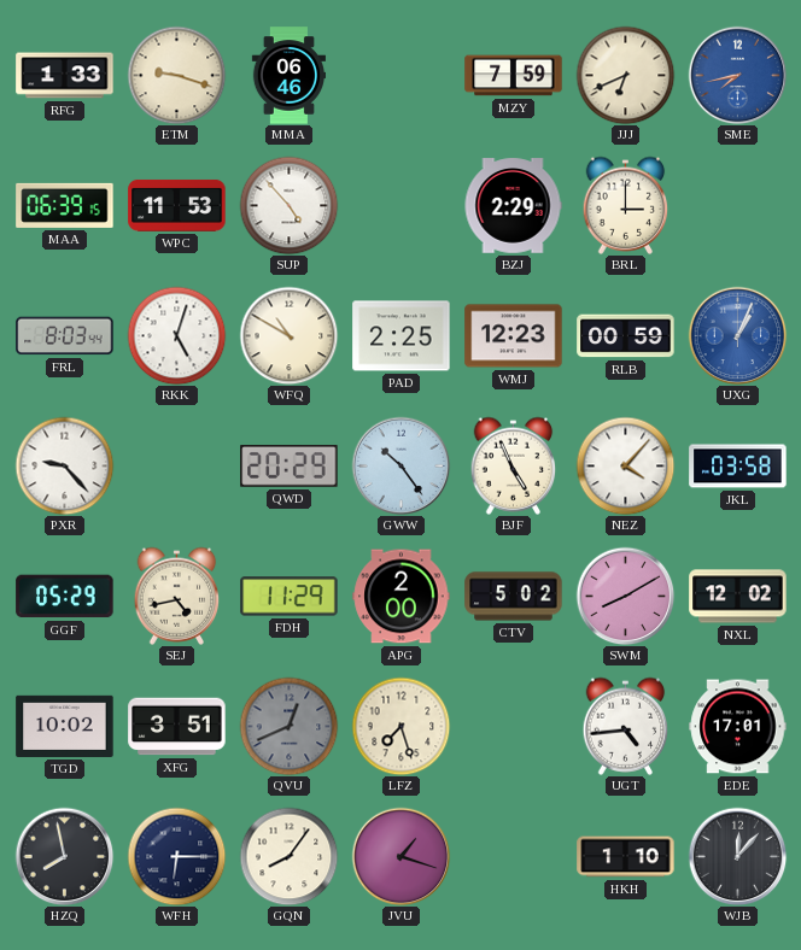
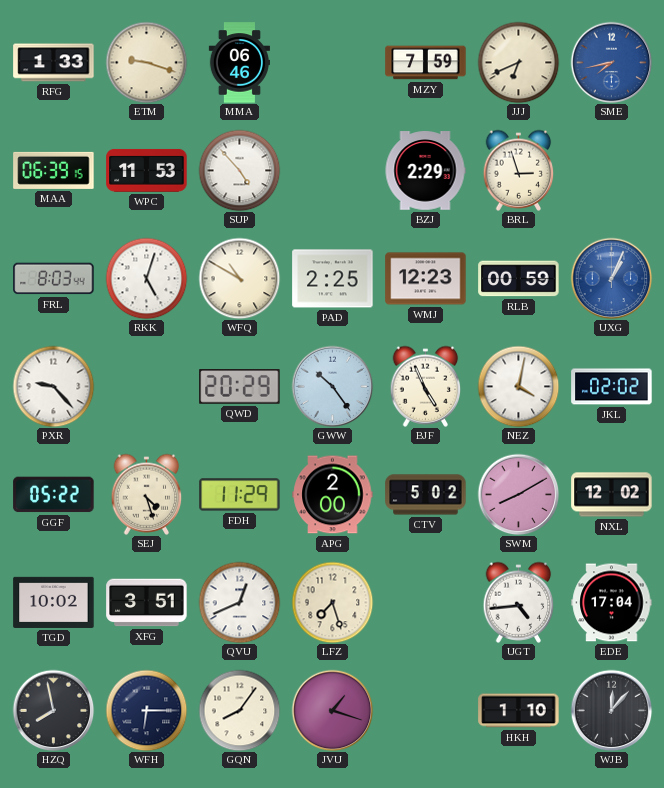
BRL: 3:00 -> 2:57 (519, 170)
NEZ: 4:07 -> 4:02 (518, 386)
JKL: 03:58 -> 02:02 (612, 387)
GGF: 05:29 -> 05:22 (54, 495)
SEJ: 4:43 -> 4:27 (147, 494)
QVU dial: grey -> white (239, 602)
EDE: 17:01 -> 17:04 (612, 603)
